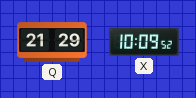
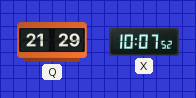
X: 10:09 -> 10:07 (144, 42)
